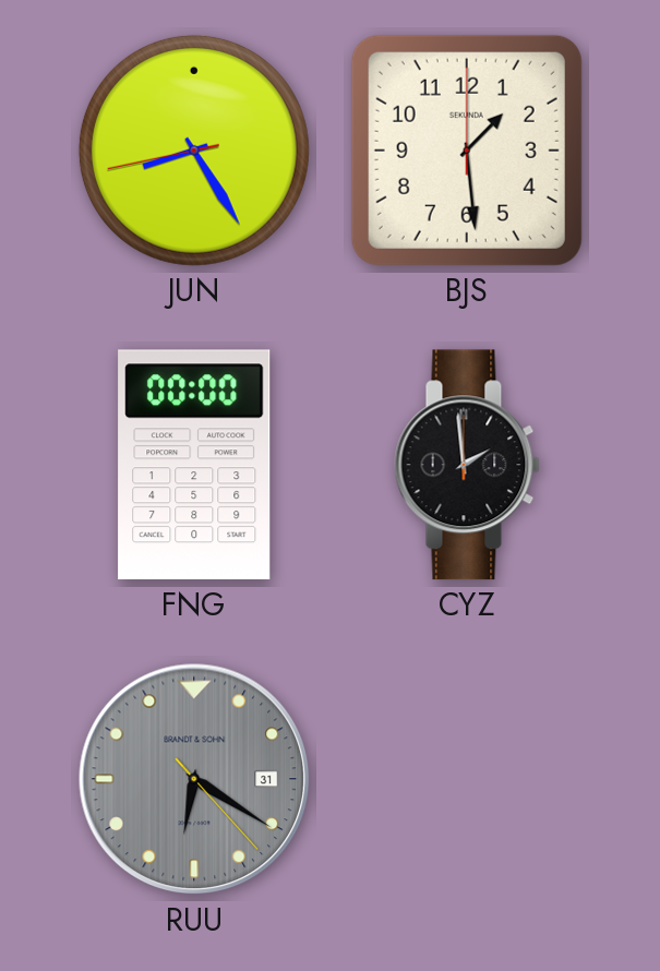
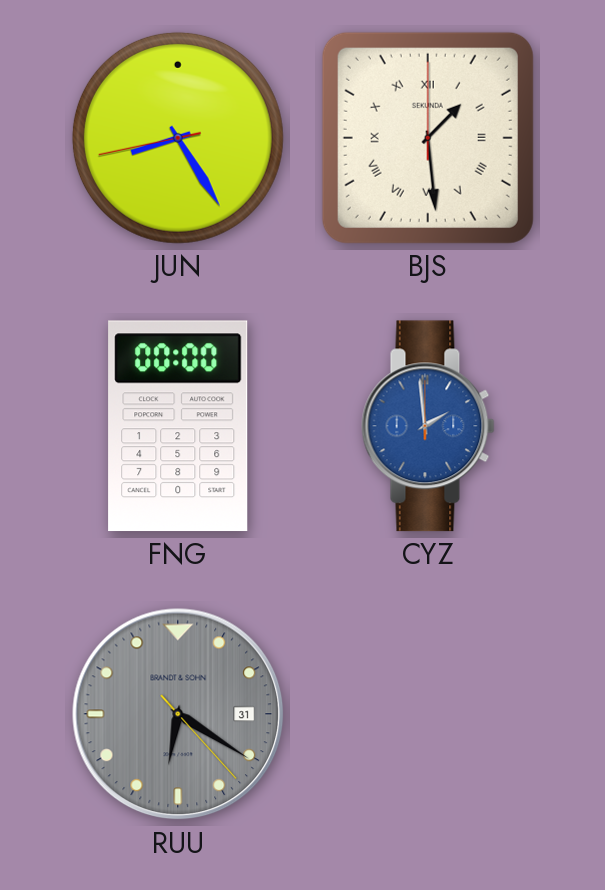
BJS numerals: Arabic -> Roman (428, 138)
CYZ dial: black -> blue (428, 426)
